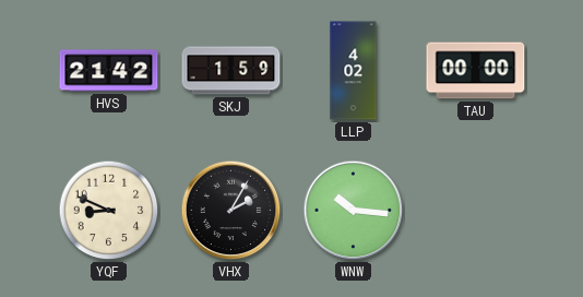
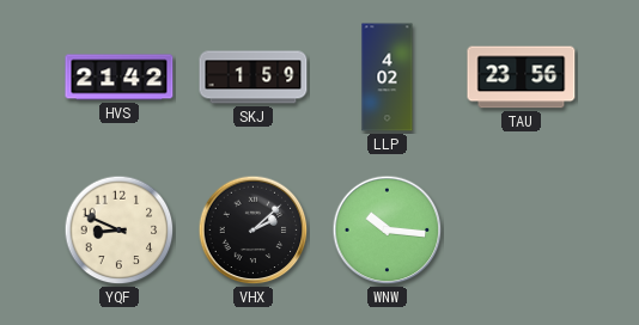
TAU: 00:00 -> 23:56 (522, 78)
VHX: 2:05 -> 2:08 (254, 231)
